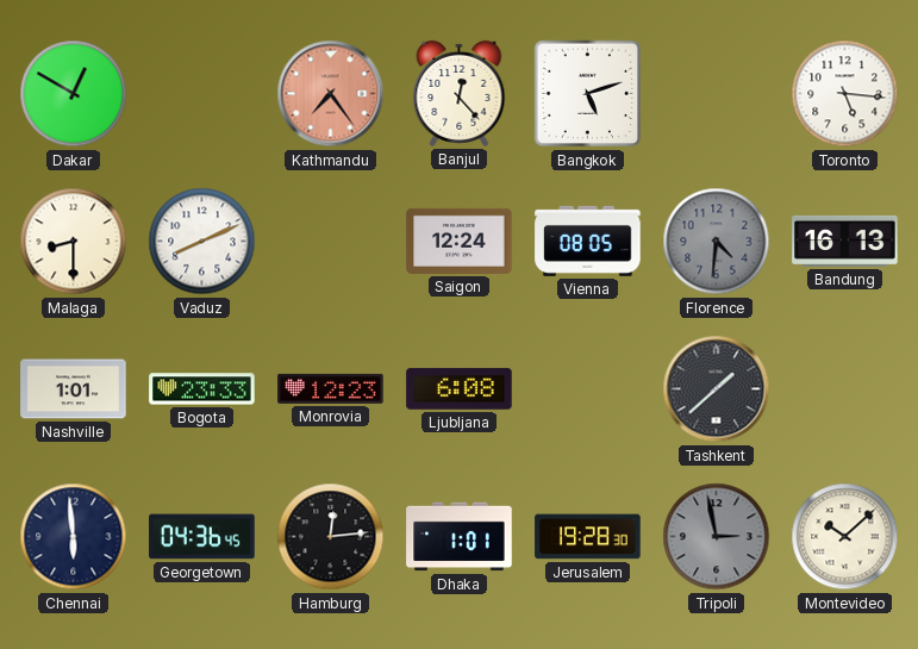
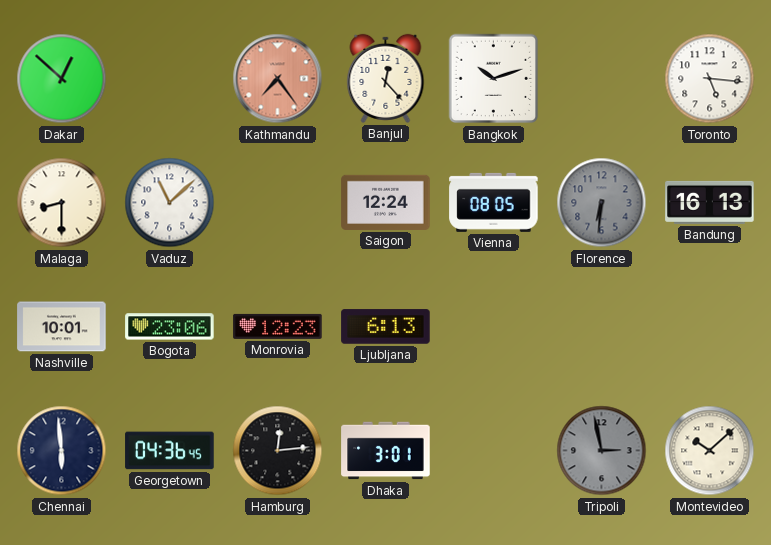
Dakar: 12:50 -> 12:52 (62, 79)
Bangkok: 5:12 -> 10:12 (494, 79)
Vaduz: 8:11 -> 11:08 (170, 203)
Florence: 4:31 -> 6:31 (602, 203)
Nashville: 1:01 -> 10:01 (62, 327)
Bogota: 23:33 -> 23:06 (170, 327)
Ljubljana: 6:08 -> 6:13 (386, 327)
Tashkent: 1:38 -> none (717, 389)
Dhaka: 1:01 -> 3:01 (386, 451)
Jerusalem: 19:28 -> none (588, 537)
